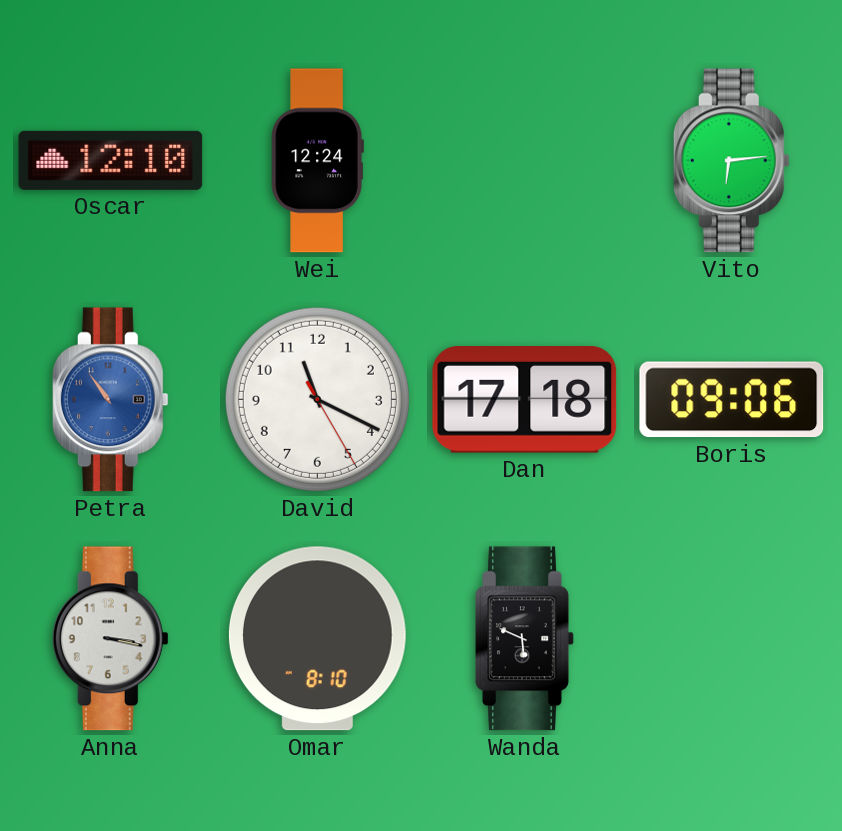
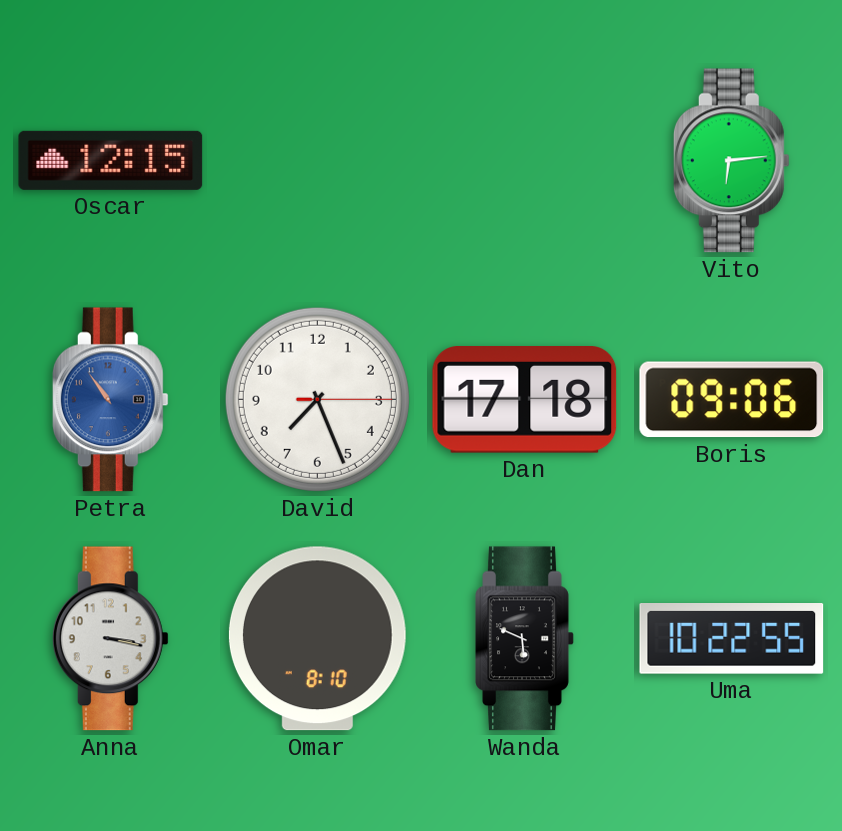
Oscar: 12:10 -> 12:15 (111, 160)
Wei: 12:24 -> none (317, 161)
David: 11:19 -> 7:26 (317, 399)
Uma: none -> 10:22 (732, 639)
